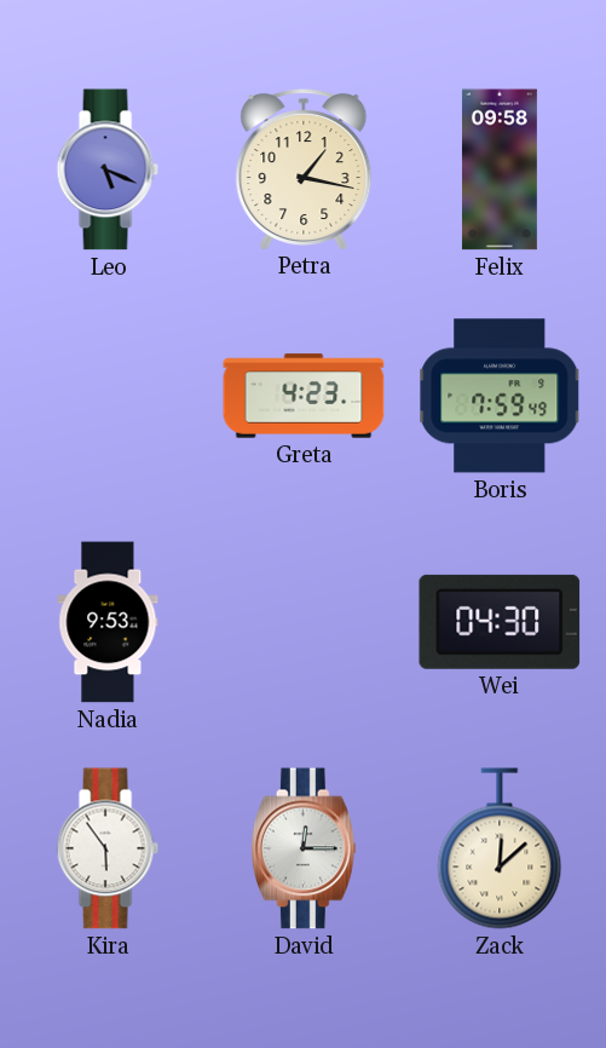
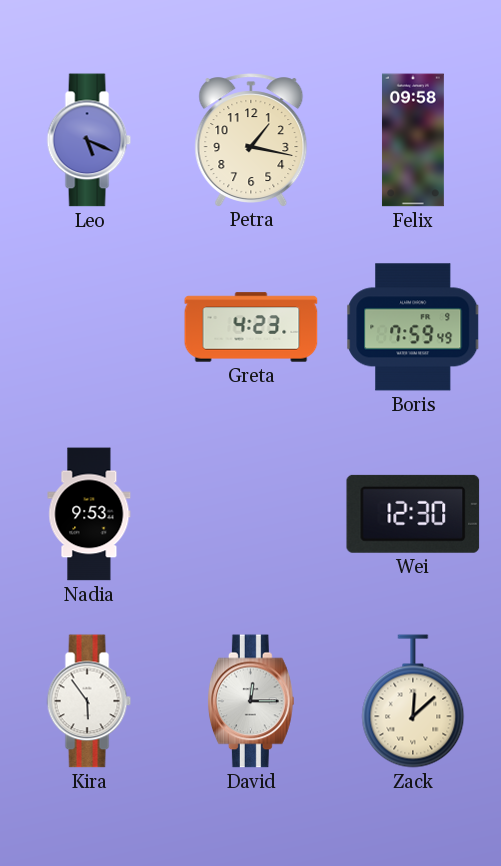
Wei: 04:30 -> 12:30 (413, 514)
